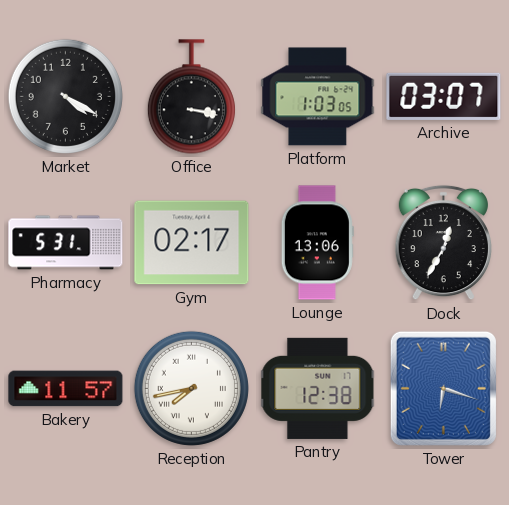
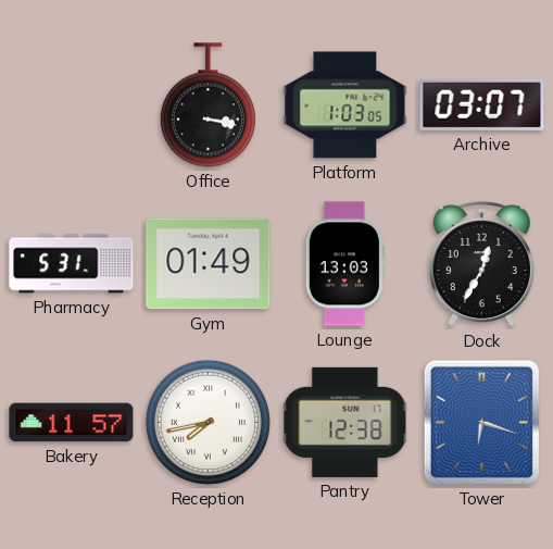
Market: 4:20 -> none (65, 96)
Gym: 02:17 -> 01:49 (209, 264)
Lounge: 13:06 -> 13:03 (344, 264)
